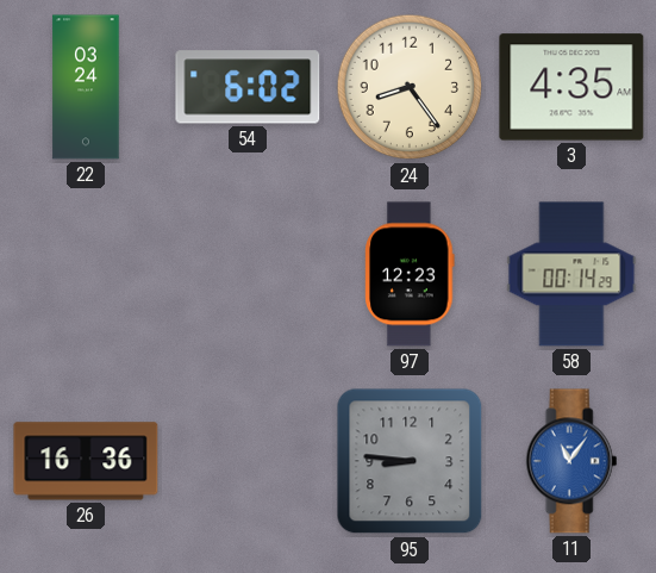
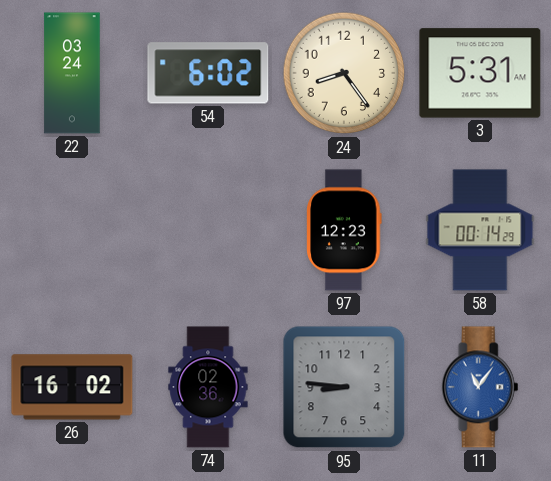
3: 4:35 -> 5:31 (480, 73)
26: 16:36 -> 16:02 (72, 387)
74: none -> 02:36 (208, 387)
